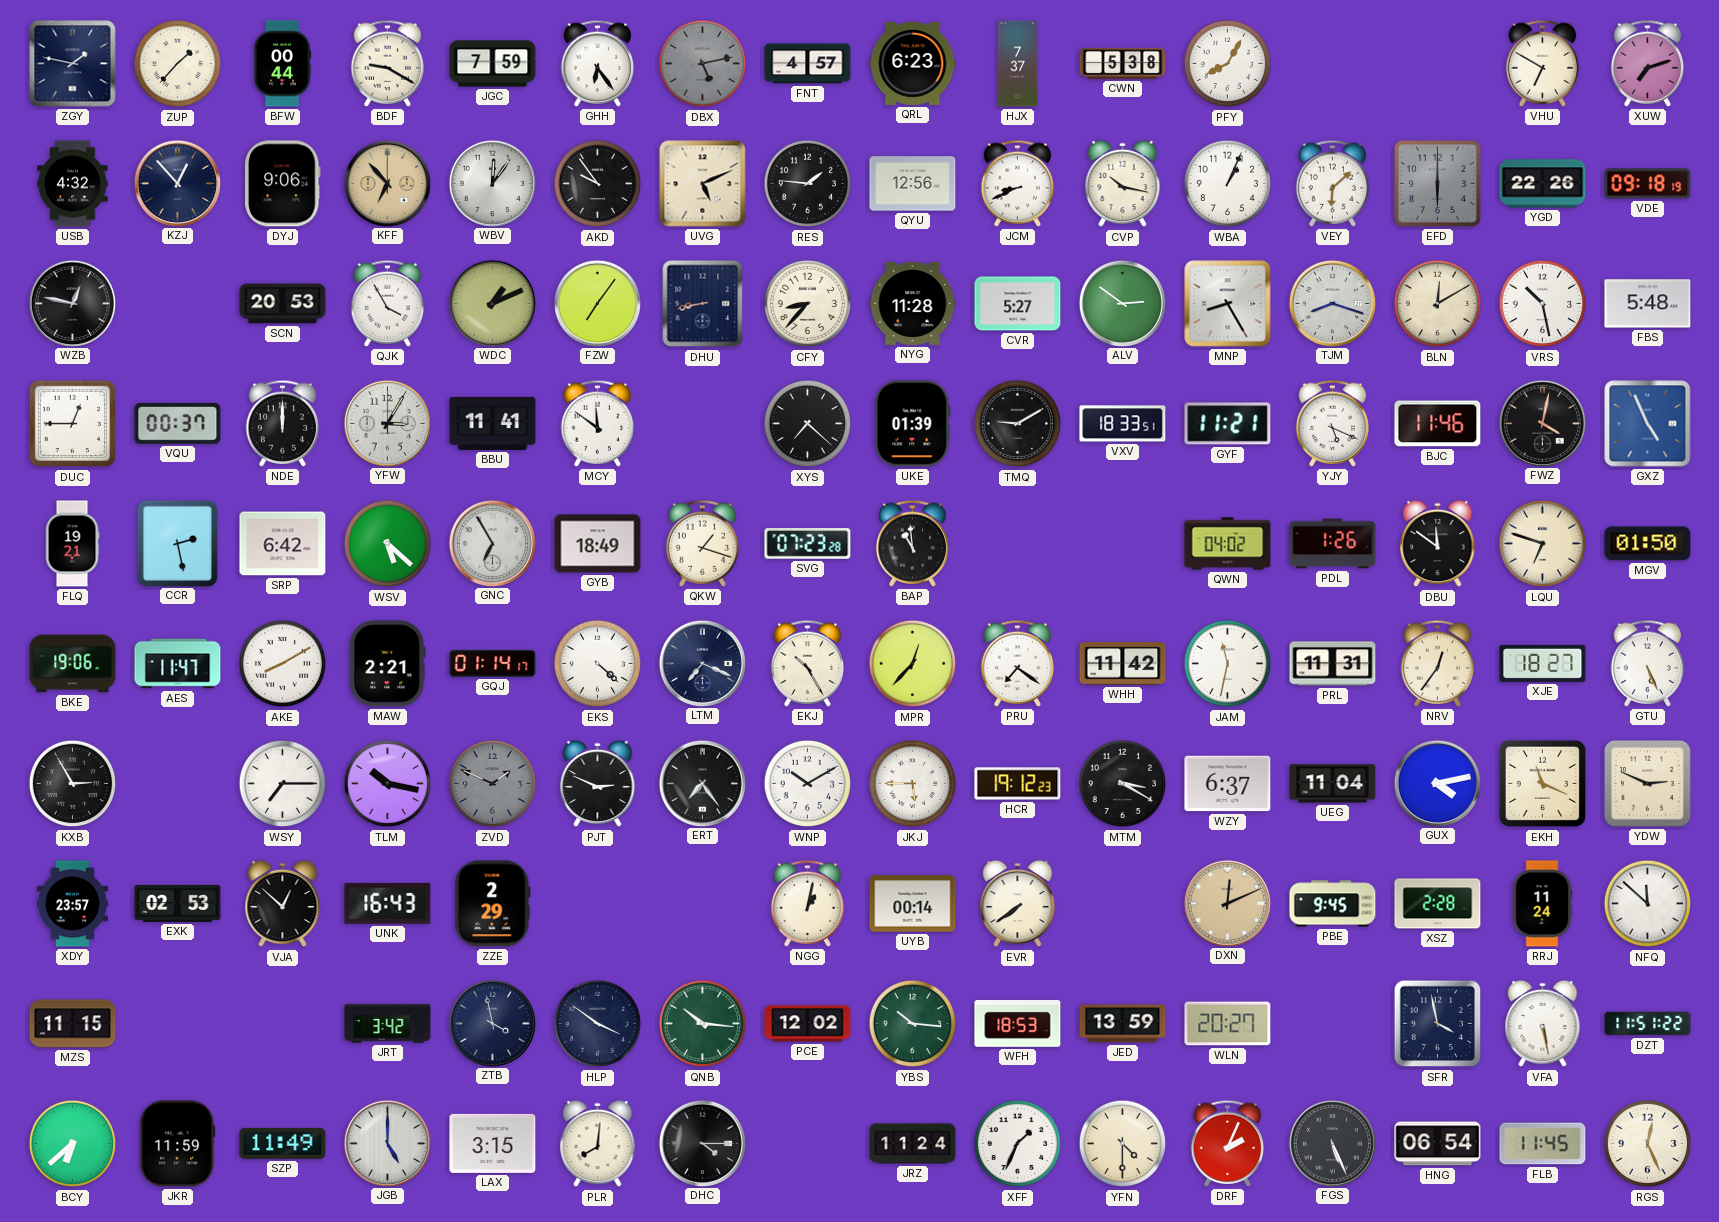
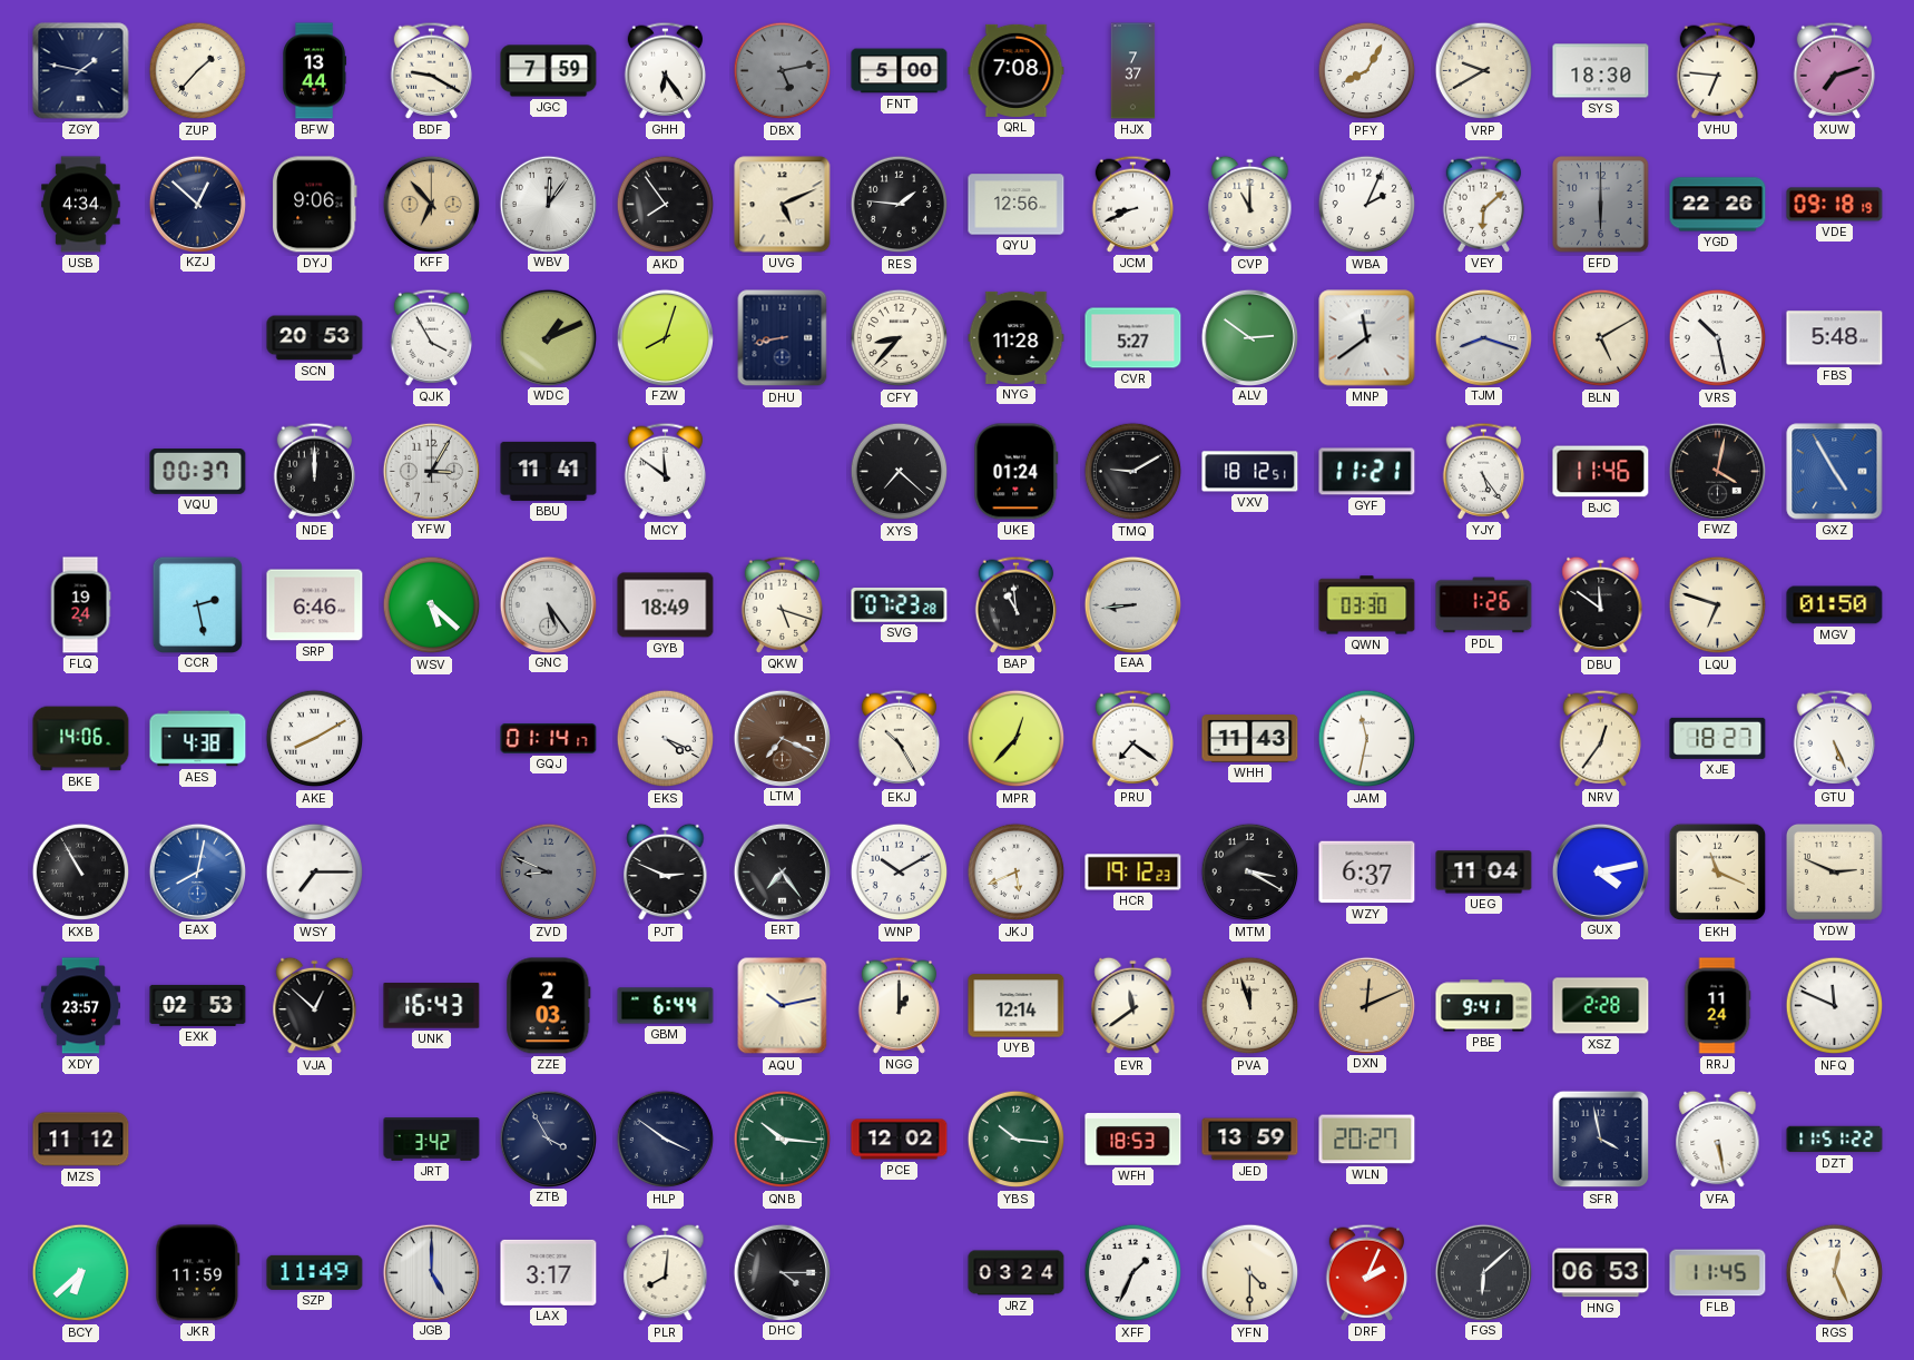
BFW: 00:44 -> 13:44 (315, 71)
FNT: 4:57 -> 5:00 (900, 71)
QRL: 6:23 -> 7:08 (1017, 70)
CWN: 5:38 -> none (1123, 63)
VRP: none -> 9:40 (1484, 71)
SYS: none -> 18:30 (1601, 71)
VHU: 6:50 -> 6:46 (1718, 70)
USB: 4:32 -> 4:34 (81, 205)
KZJ: 12:53 -> 12:52 (197, 204)
AKD: 9:54 -> 7:54 (666, 205)
CVP: 10:17 -> 11:00 (1250, 205)
WBA: 1:04 -> 2:04 (1367, 205)
WZB: 12:47 -> none (72, 303)
FZW: 7:06 -> 8:03 (665, 337)
MNP: 8:25 -> 11:39 (1367, 338)
BLN: 12:10 -> 5:10 (1601, 338)
DUC: 12:45 -> none (73, 424)
UKE: 01:39 -> 01:24 (1017, 472)
VXV: 18:33 -> 18:12 (1250, 472)
YJY: 5:19 -> 5:24 (1484, 471)
GXZ: 4:56 -> 4:55 (1835, 472)
FLQ: 19:21 -> 19:24 (80, 605)
SRP: 6:42 -> 6:46 (315, 605)
GNC: 6:55 -> 5:24 (548, 604)
QKW: 1:18 -> 5:18 (783, 604)
EAA: none -> 8:44 (1132, 604)
QWN: 04:02 -> 03:30 (1367, 605)
BKE: 19:06 -> 14:06 (81, 739)
AES: 11:47 -> 4:38 (198, 739)
MAW: 2:21 -> none (388, 664)
EKS: 4:22 -> 4:19 (666, 739)
LTM dial: navy -> brown (782, 738)
WHH: 11:42 -> 11:43 (1250, 739)
PRL: 11:31 -> none (1333, 664)
KXB: 2:55 -> 10:55 (81, 873)
EAX: none -> 8:02 (197, 871)
TLM: 10:17 -> none (388, 784)
ZVD: 1:49 -> 8:49 (549, 873)
JKJ: 5:45 -> 5:41 (1017, 873)
ZZE: 2:29 -> 2:03 (549, 1006)
GBM: none -> 6:44 (666, 1006)
AQU: none -> 10:13 (783, 1006)
NGG: 1:02 -> 1:00 (900, 1005)
UYB: 00:14 -> 12:14 (1017, 1006)
EVR: 7:39 -> 11:39 (1133, 1006)
PVA: none -> 11:57 (1250, 1006)
PBE: 9:45 -> 9:41 (1484, 1006)
NFQ: 11:52 -> 11:49 (1835, 1006)
MZS: 11:15 -> 11:12 (81, 1140)
ZTB: 3:58 -> 3:55 (548, 1139)
LAX: 3:15 -> 3:17 (549, 1272)
JRZ: 11:24 -> 03:24 (1017, 1273)
FGS: 5:26 -> 6:08 (1483, 1272)
HNG: 06:54 -> 06:53 (1601, 1273)
